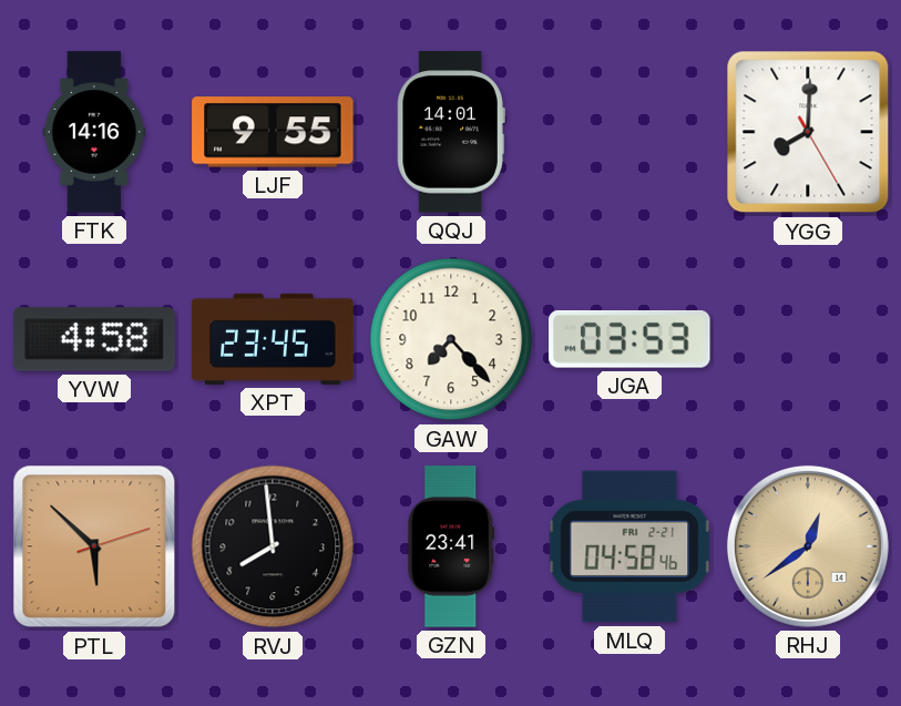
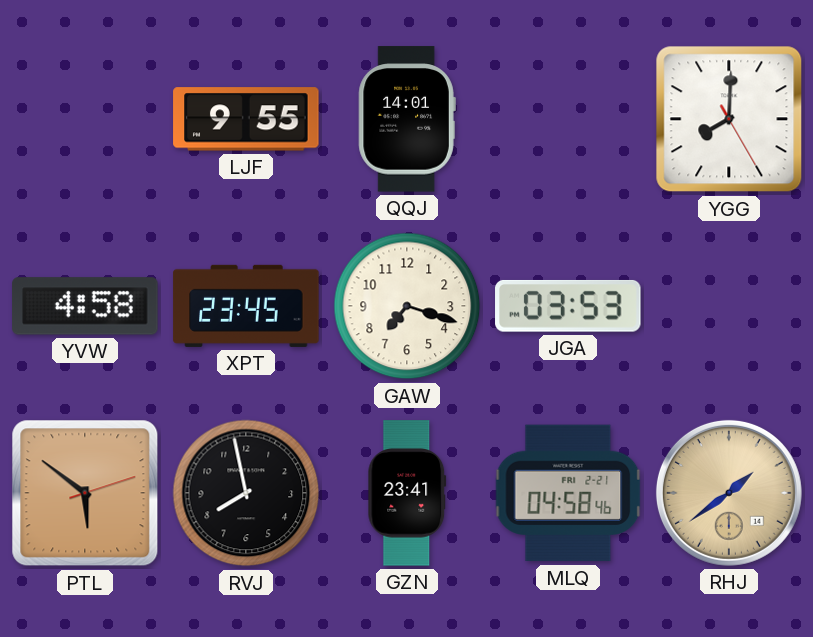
FTK: 14:16 -> none (94, 132)
GAW: 7:23 -> 7:18 (407, 306)
PTL: 5:52 -> 5:51 (85, 493)
RVJ: 7:59 -> 7:58 (246, 493)
RHJ: 12:39 -> 1:39 (729, 493)
